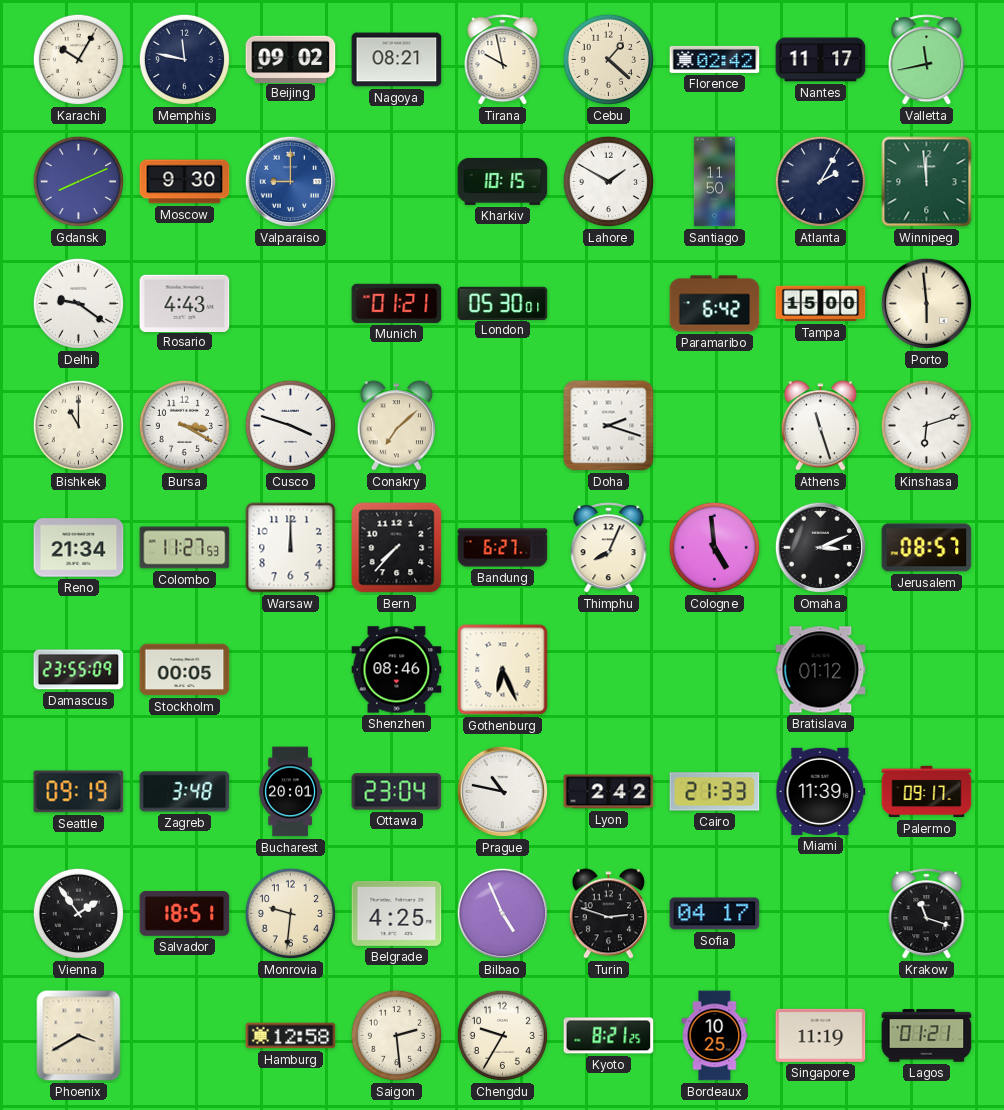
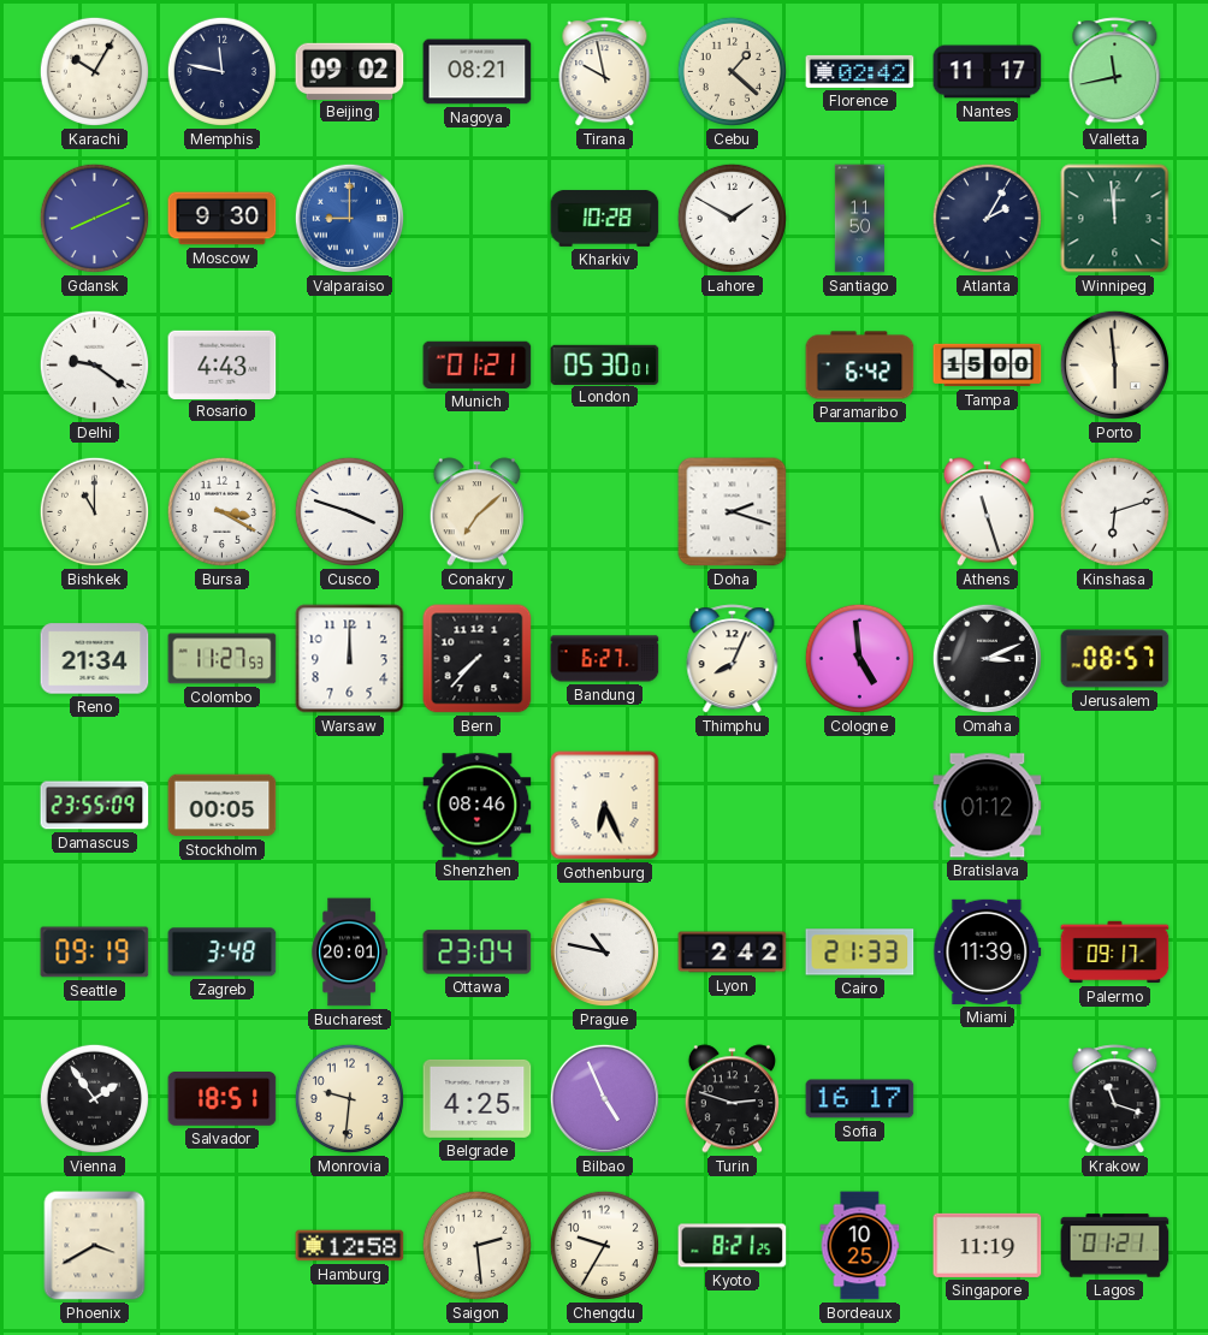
Kharkiv: 10:15 -> 10:28 (605, 218)
Sofia: 04:17 -> 16:17 (860, 1099)
